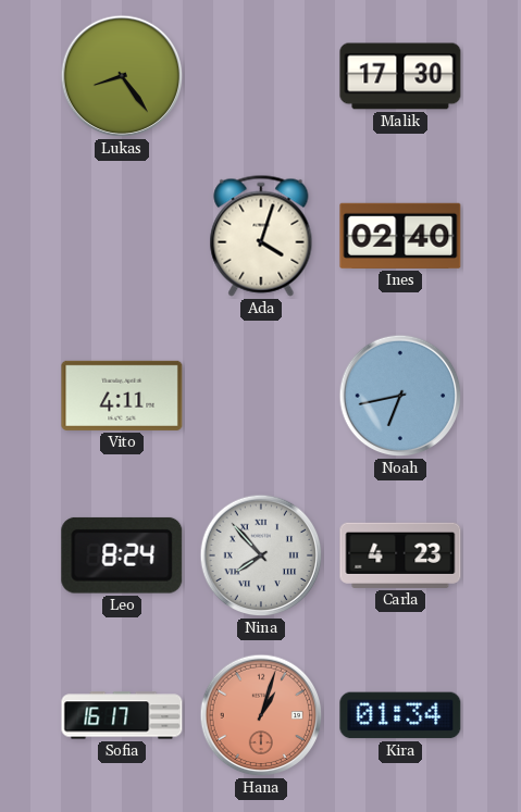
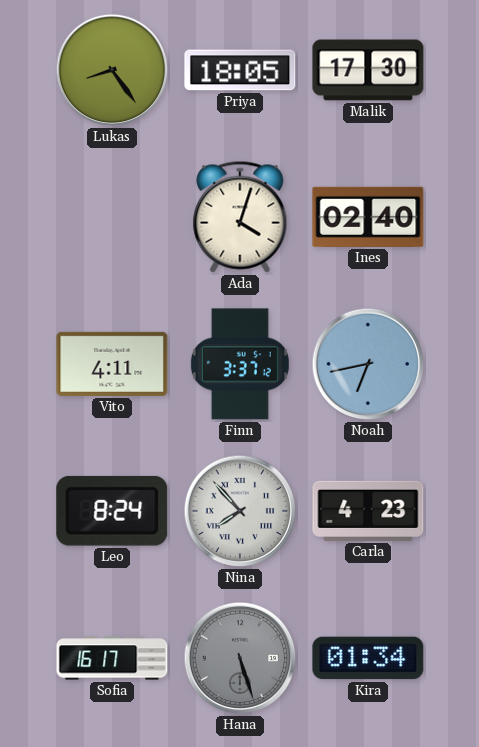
Priya: none -> 18:05 (240, 70)
Finn: none -> 3:37 (240, 364)
Hana: 1:03 -> 5:27 (240, 658)
Hana dial: salmon -> grey (240, 658)
